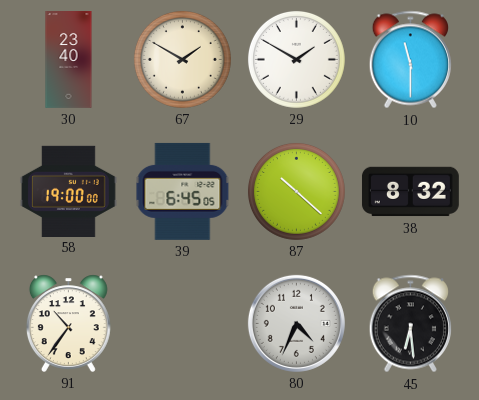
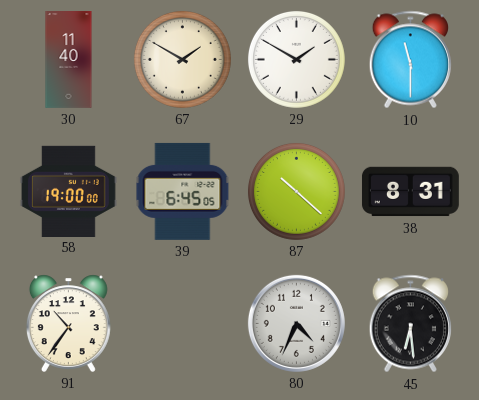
30: 23:40 -> 11:40 (69, 60)
38: 8:32 -> 8:31 (410, 192)
